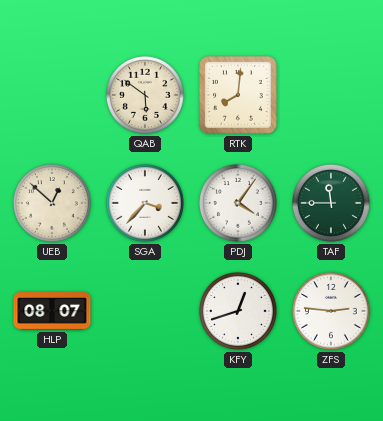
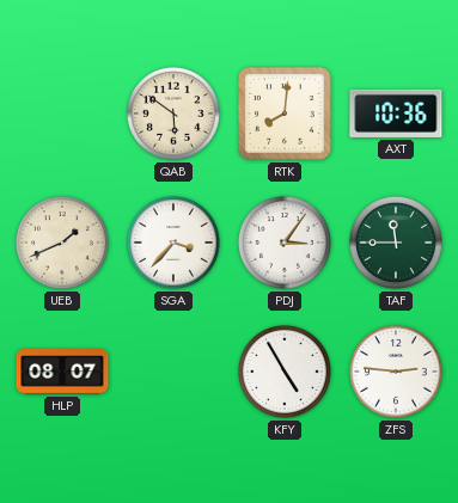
AXT: none -> 10:36 (396, 114)
UEB: 12:52 -> 1:41 (62, 243)
PDJ: 4:06 -> 3:06 (285, 243)
KFY: 12:42 -> 4:55 (285, 372)
